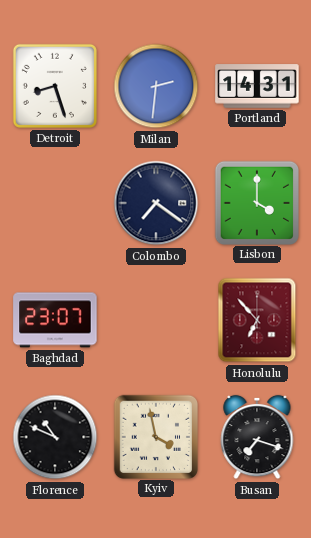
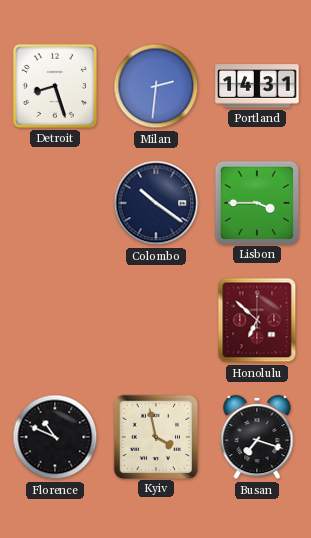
Colombo: 7:21 -> 10:21 (156, 203)
Lisbon: 4:00 -> 3:45 (256, 202)
Baghdad: 23:07 -> none (55, 320)
Honolulu: 6:53 -> 6:52 (257, 320)
